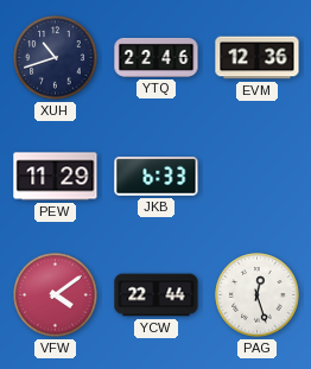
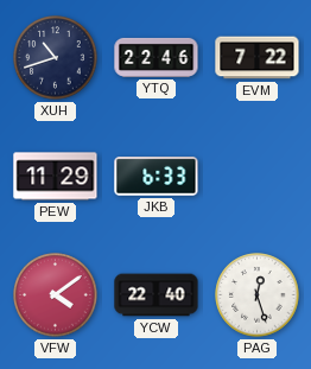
EVM: 12:36 -> 7:22 (258, 58)
YCW: 22:44 -> 22:40 (157, 295)
